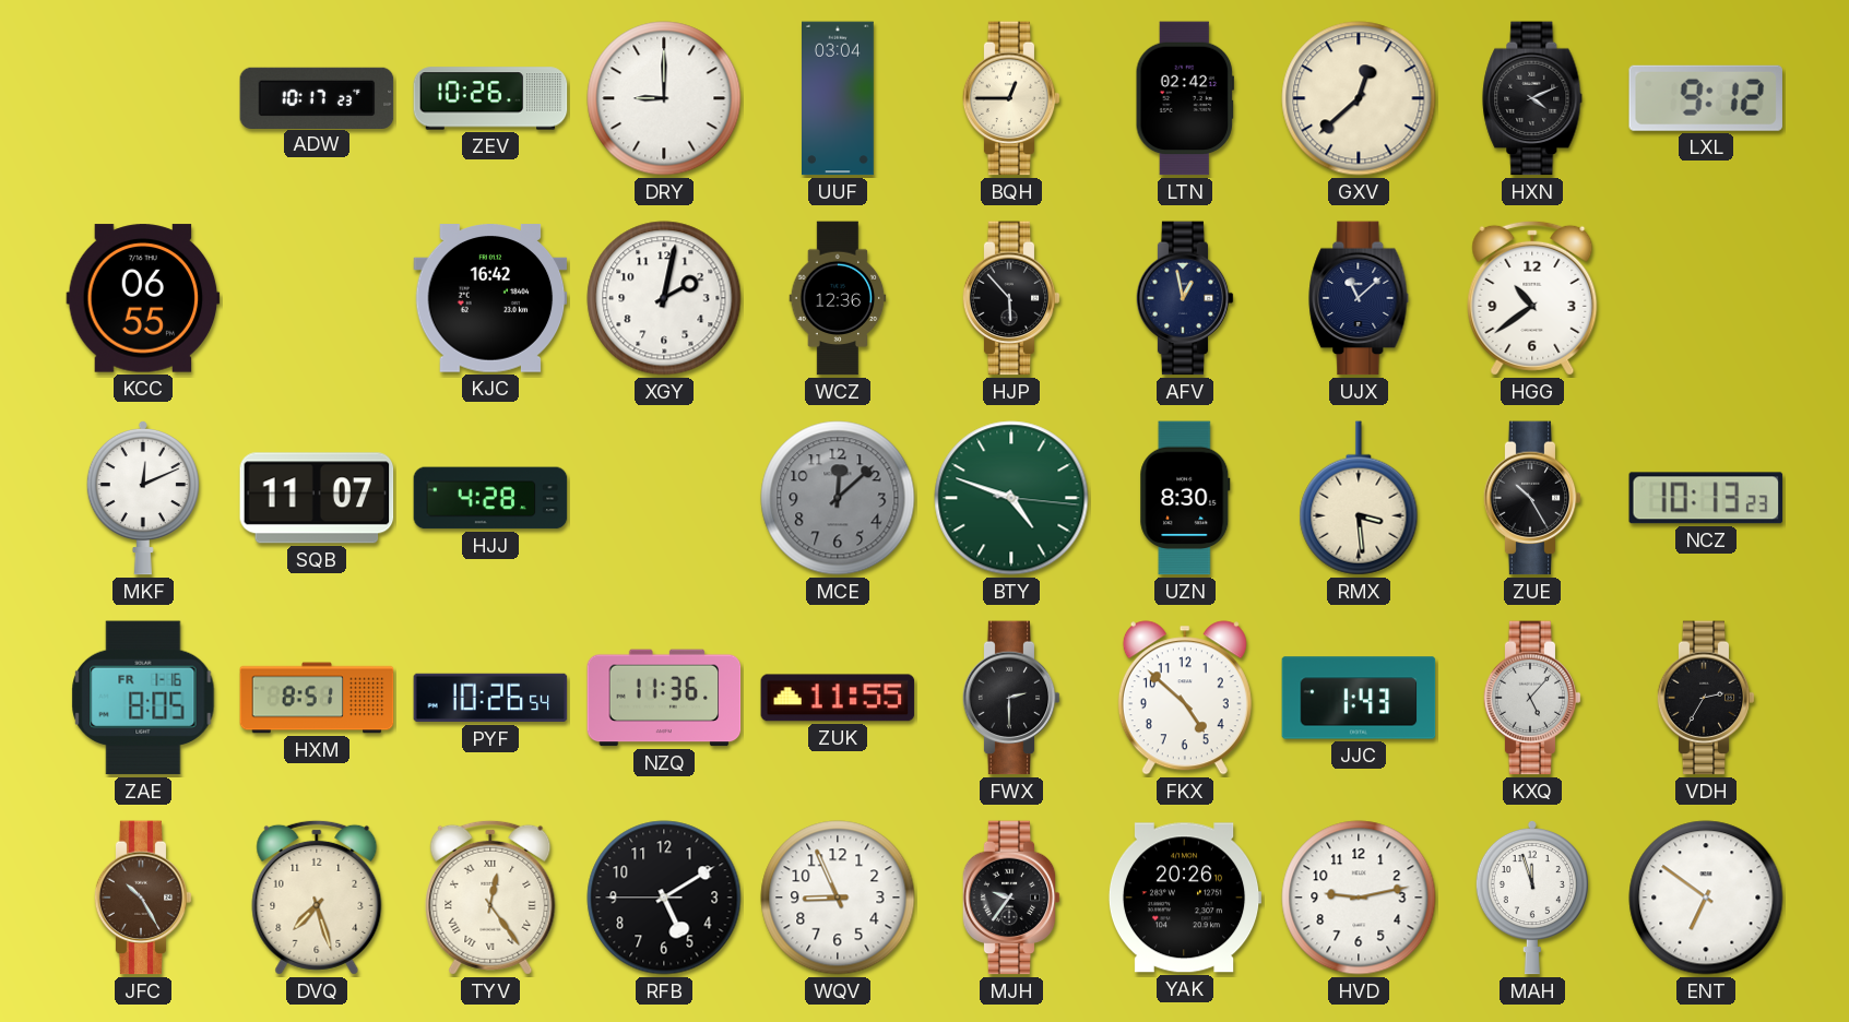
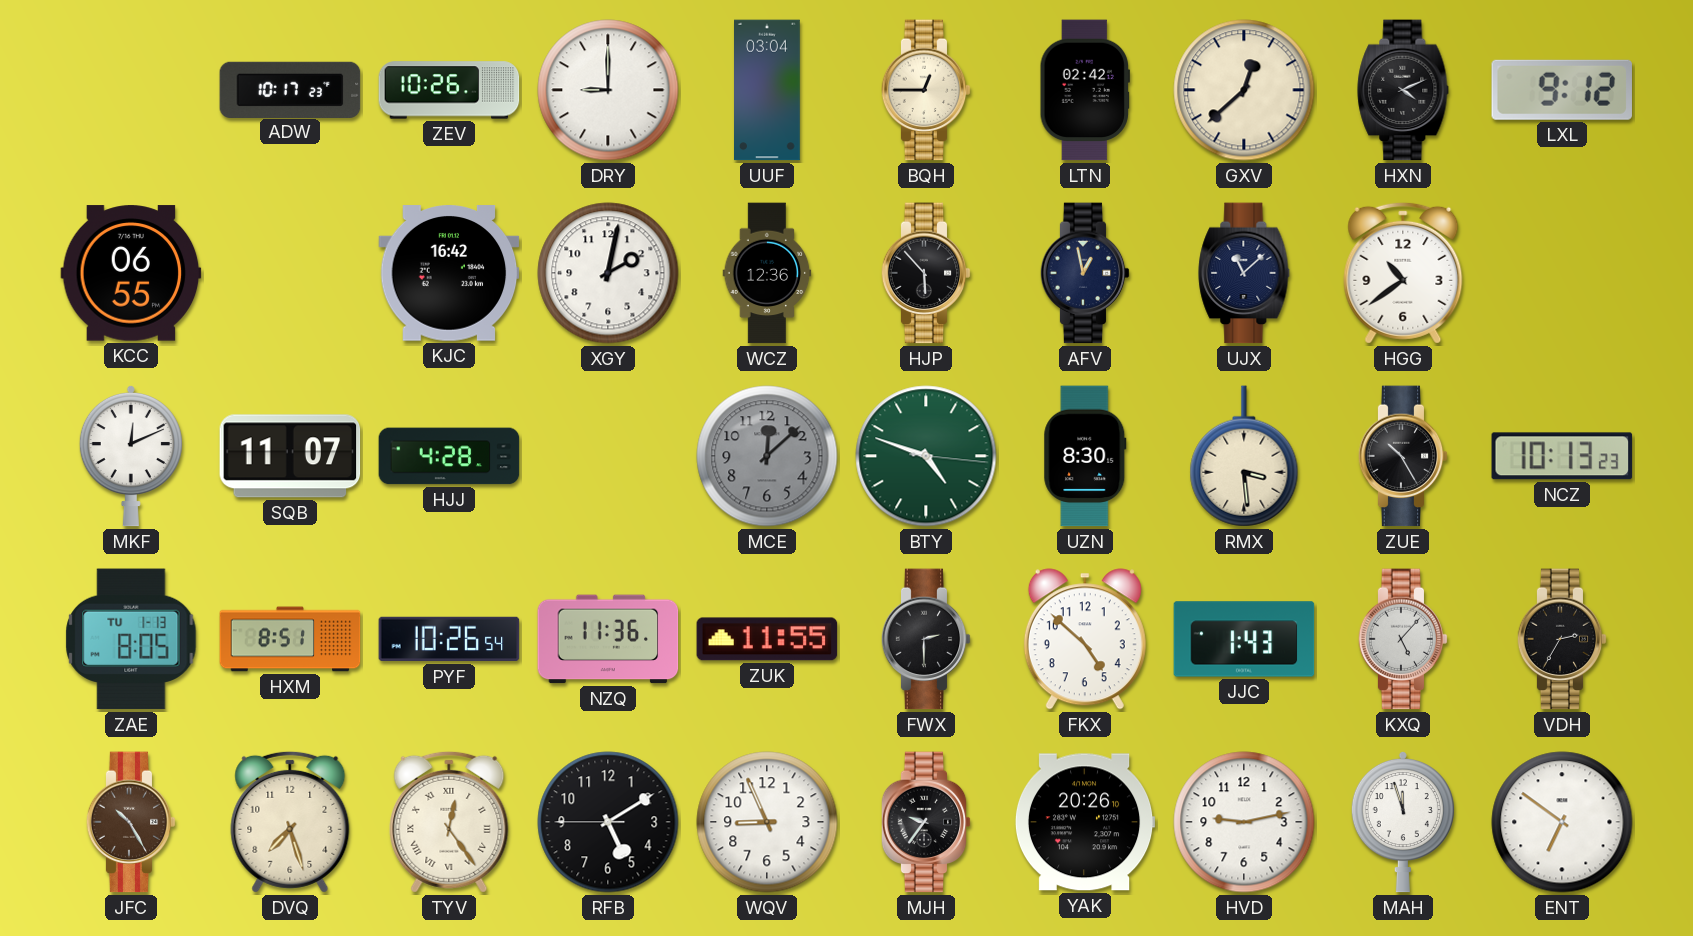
ZAE date: FR 1-16 -> TU 1-13 (131, 639)
